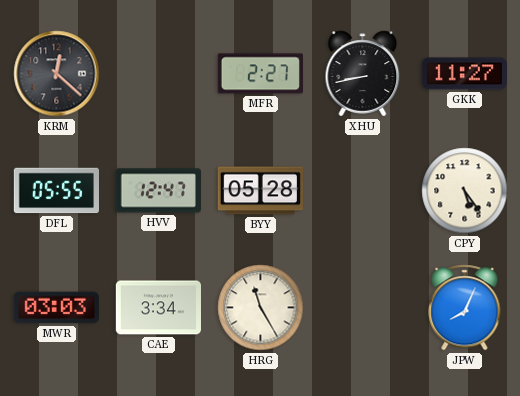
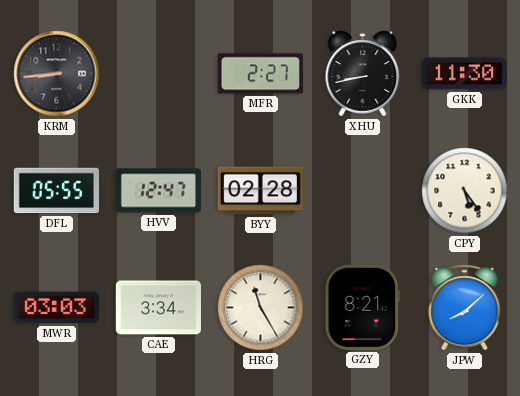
KRM: 12:22 -> 8:44 (57, 74)
GKK: 11:27 -> 11:30 (464, 74)
BYY: 05:28 -> 02:28 (260, 191)
GZY: none -> 8:21 (363, 307)
JPW: 8:04 -> 8:08 (465, 308)
